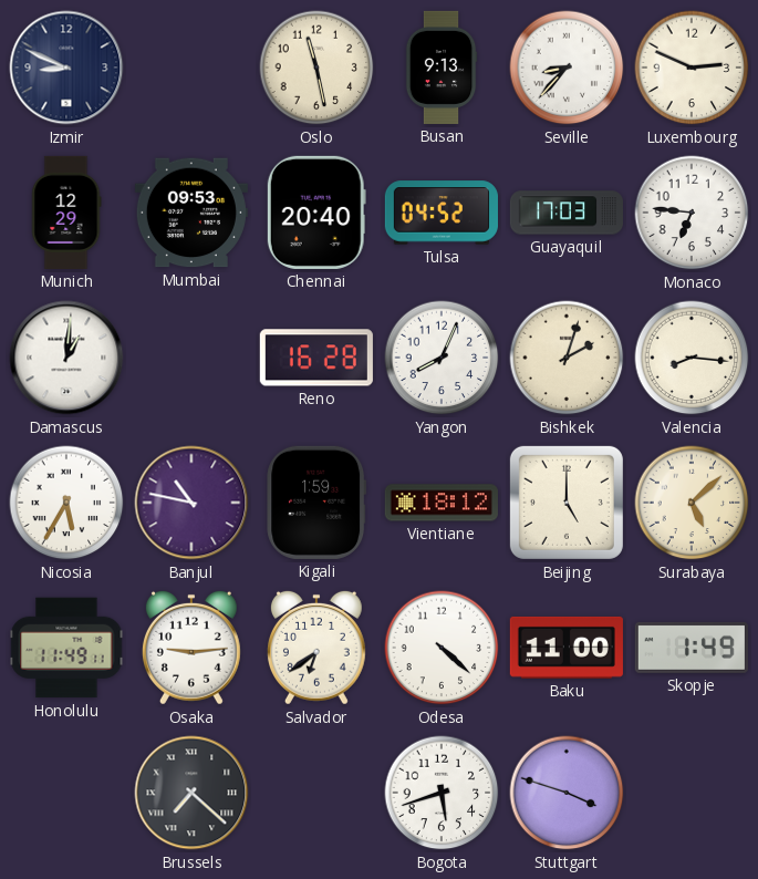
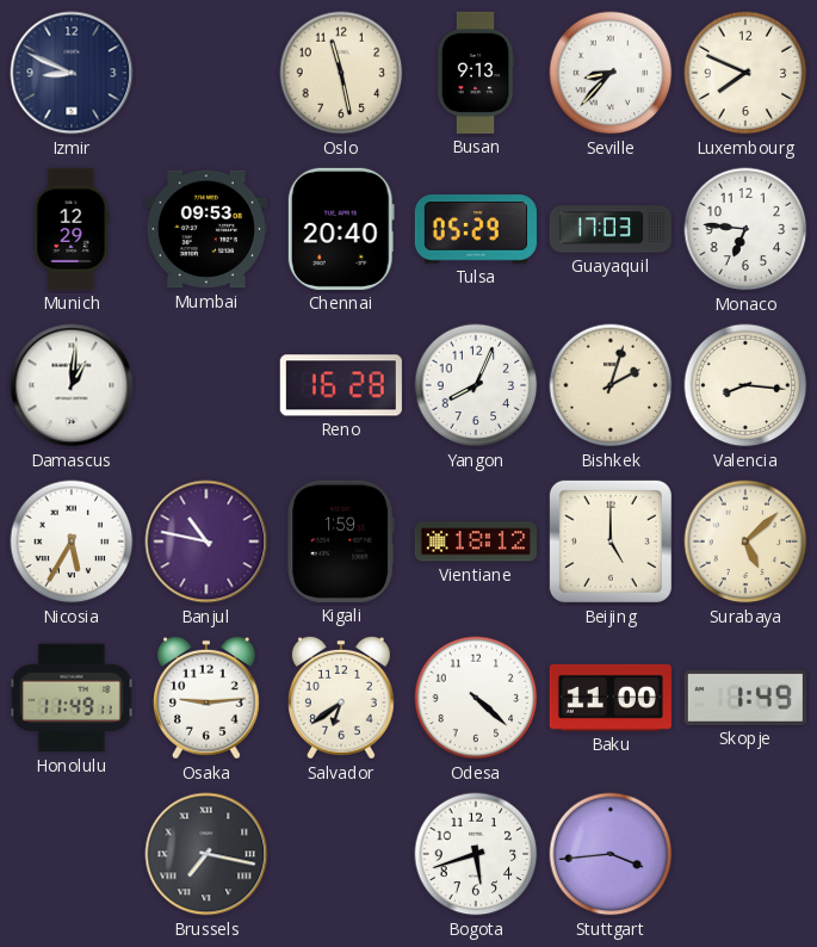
Luxembourg: 2:49 -> 7:49 (745, 73)
Tulsa: 04:52 -> 05:29 (476, 229)
Brussels: 7:22 -> 7:17 (206, 854)
Stuttgart: 3:48 -> 3:44 (611, 854)
